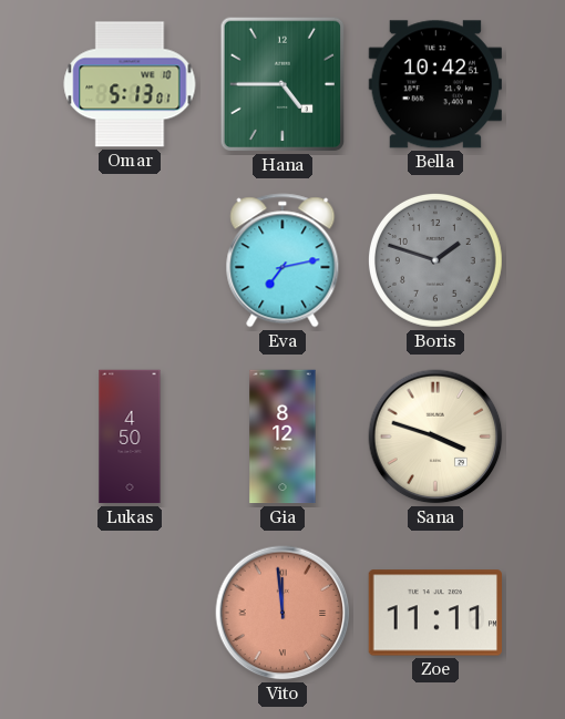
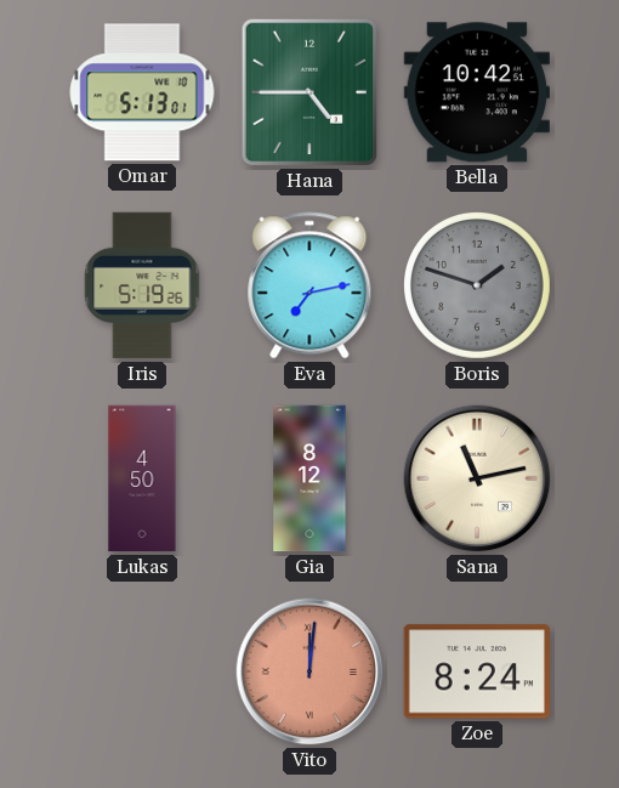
Iris: none -> 5:19 (142, 285)
Sana: 3:48 -> 11:13 (477, 478)
Vito: 11:59 -> 12:01 (309, 671)
Zoe: 11:11 -> 8:24 (476, 671)
